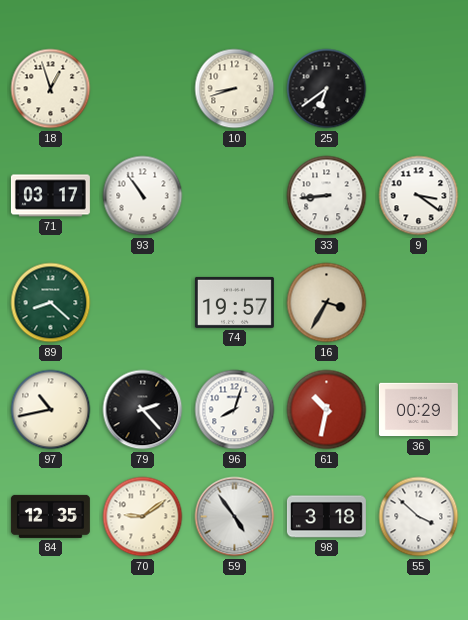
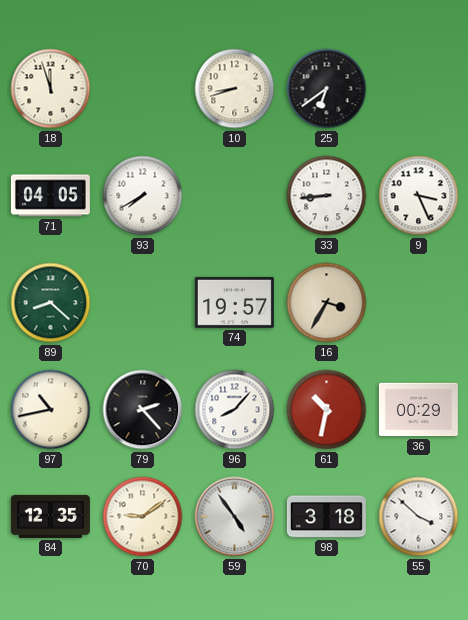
18: 12:57 -> 11:57 (51, 89)
71: 03:17 -> 04:05 (50, 196)
93: 10:54 -> 7:40 (143, 196)
9: 3:21 -> 3:26 (419, 196)
96: 8:03 -> 8:07 (235, 410)
